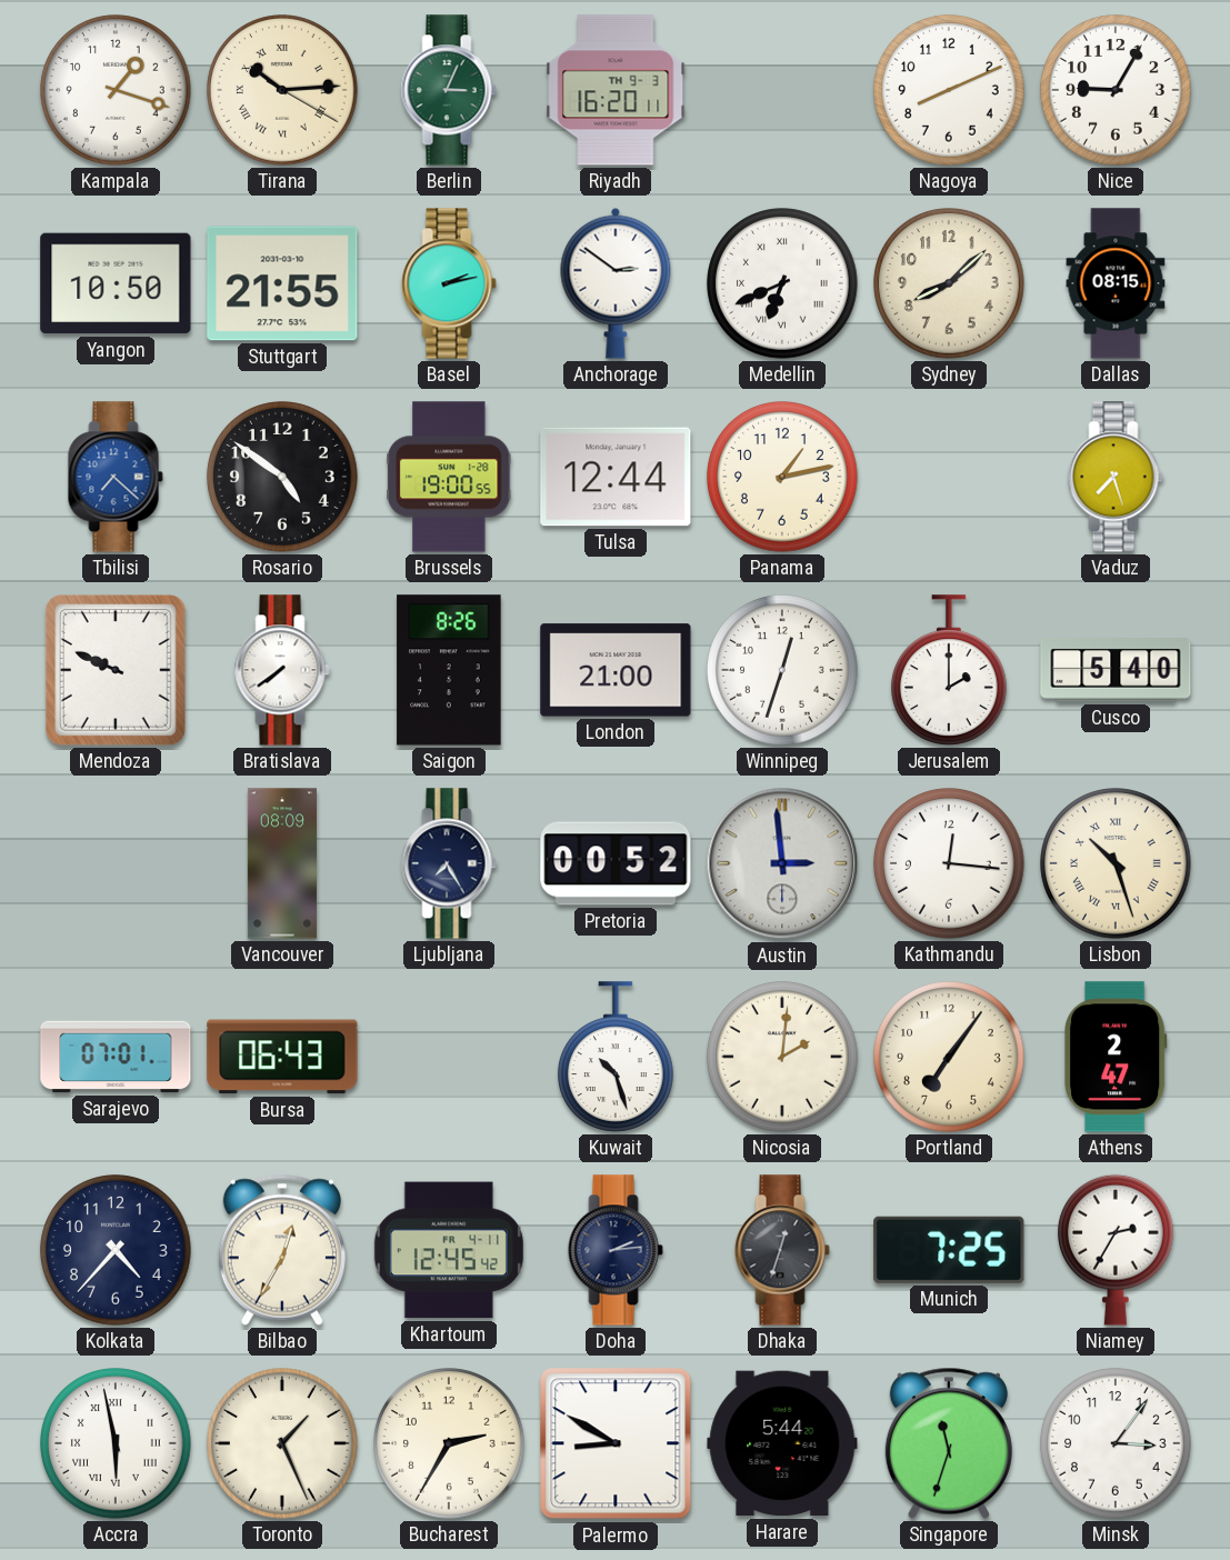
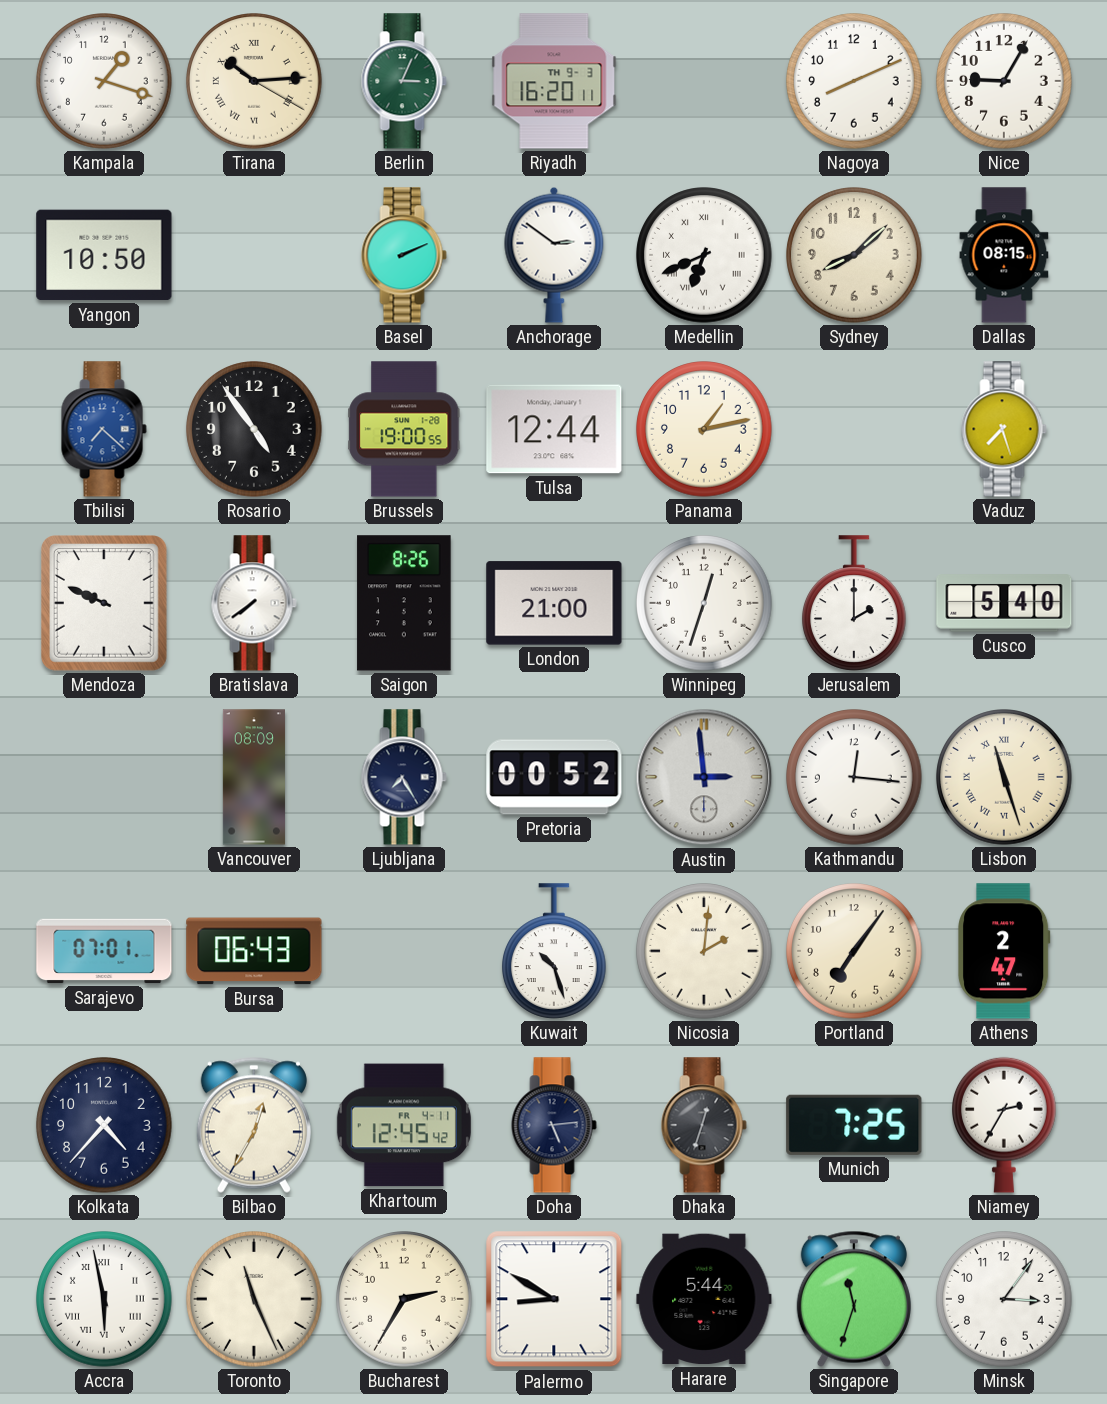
Stuttgart: 21:55 -> none (282, 283)
Basel: 2:13 -> 2:11 (404, 255)
Rosario: 4:51 -> 4:54 (254, 429)
Lisbon: 10:27 -> 11:27 (1004, 777)
Doha: 2:14 -> 5:14 (554, 1125)
Toronto: 1:26 -> 11:26 (254, 1299)
